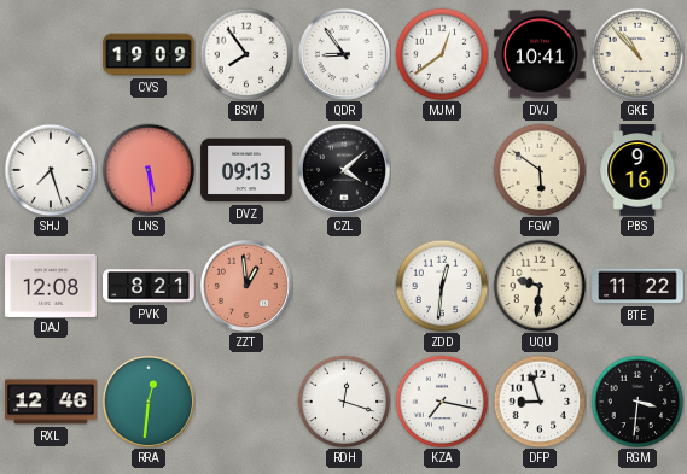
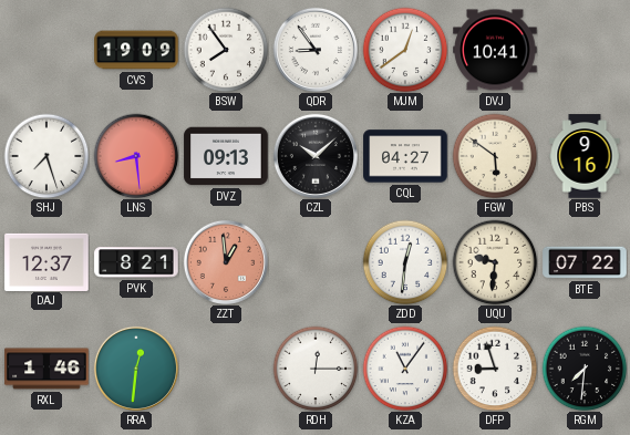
GKE: 10:53 -> none (637, 54)
LNS: 5:29 -> 8:29 (136, 156)
CZL: 4:08 -> 10:08 (316, 156)
CQL: none -> 04:27 (405, 156)
DAJ: 12:08 -> 12:37 (47, 261)
BTE: 11:22 -> 07:22 (585, 262)
RXL: 12:46 -> 1:46 (47, 369)
RDH: 12:18 -> 12:15 (316, 369)
KZA: 7:17 -> 11:06 (405, 369)
RGM: 3:31 -> 7:31 (585, 369)
